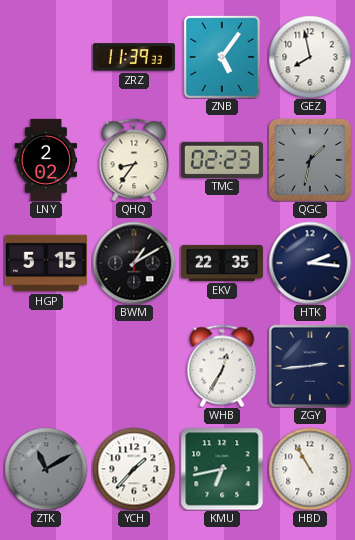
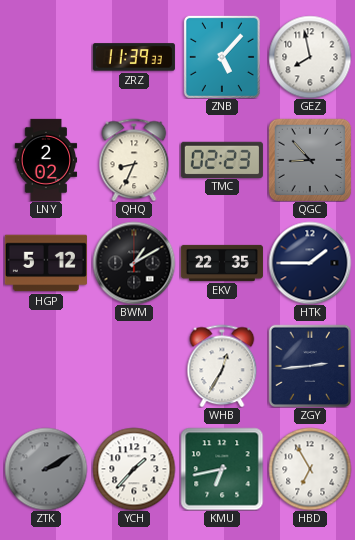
ZNB: 5:06 -> 5:07 (222, 57)
QHQ: 8:36 -> 8:34 (134, 160)
QGC: 1:32 -> 8:53 (310, 160)
HGP: 5:15 -> 5:12 (46, 263)
HTK: 2:16 -> 1:45 (310, 263)
ZTK: 11:10 -> 2:10 (46, 469)
HBD: 10:55 -> 6:55 (310, 469)
